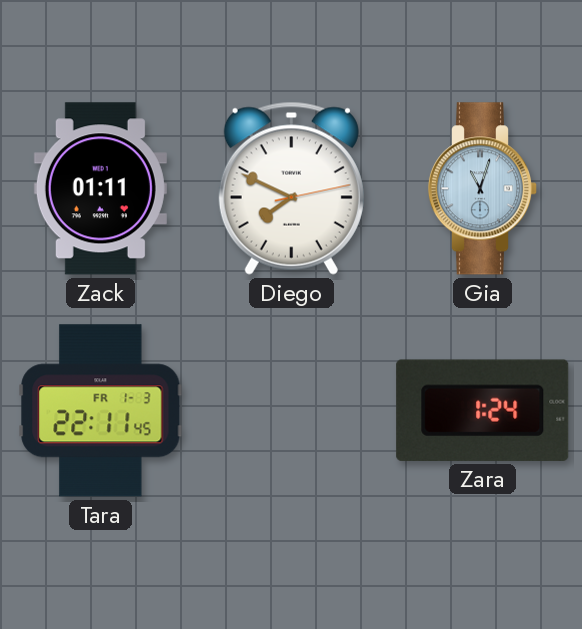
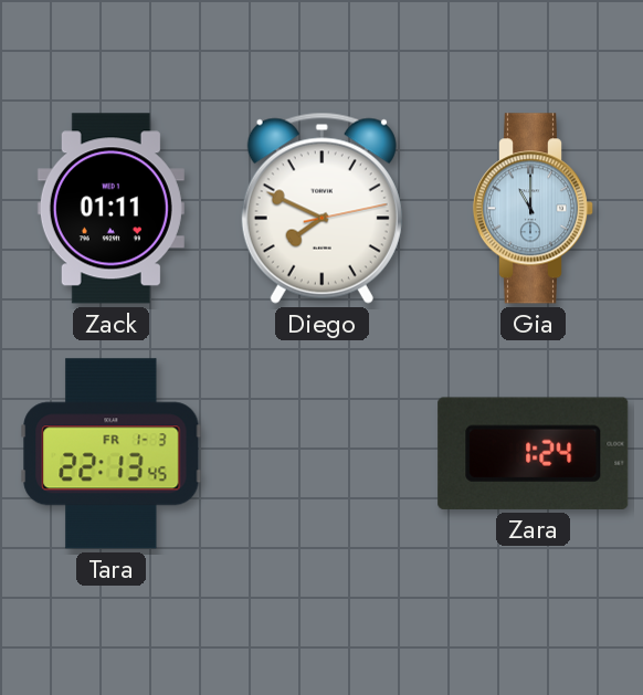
Gia: 11:03 -> 11:00 (534, 209)
Tara: 22:11 -> 22:13 (112, 454)
